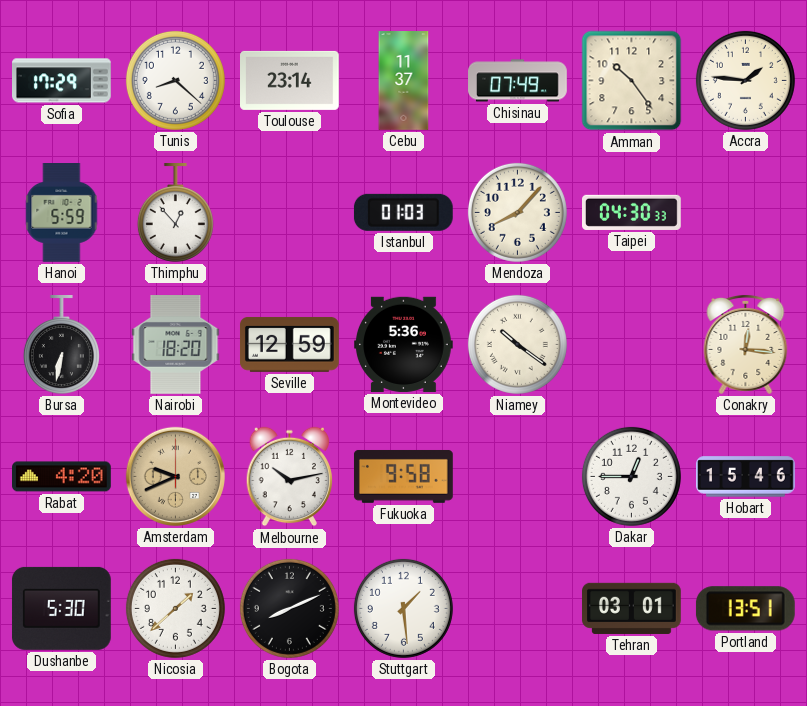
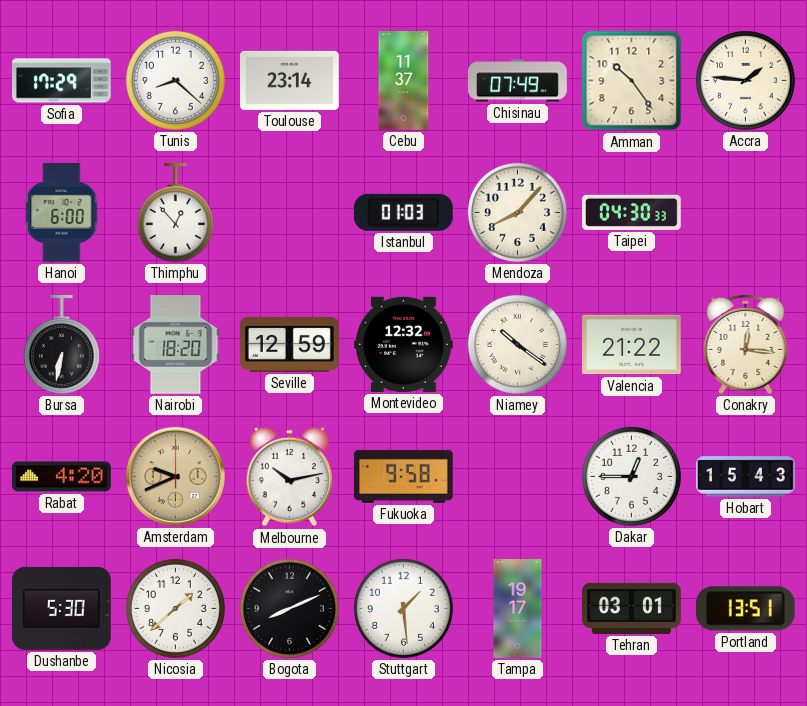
Hanoi: 5:59 -> 6:00 (62, 213)
Montevideo: 5:36 -> 12:32 (404, 344)
Valencia: none -> 21:22 (632, 345)
Hobart: 15:46 -> 15:43 (746, 477)
Tampa: none -> 19:17 (518, 609)
